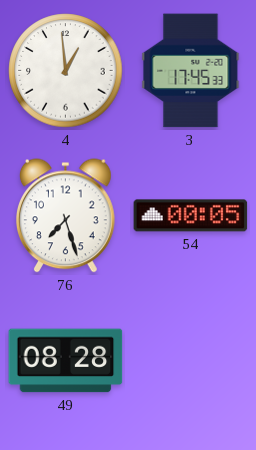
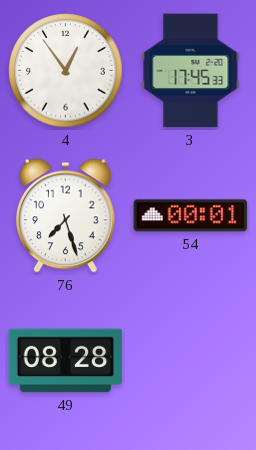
4: 12:59 -> 12:54 (66, 71)
54: 00:05 -> 00:01 (191, 216)
